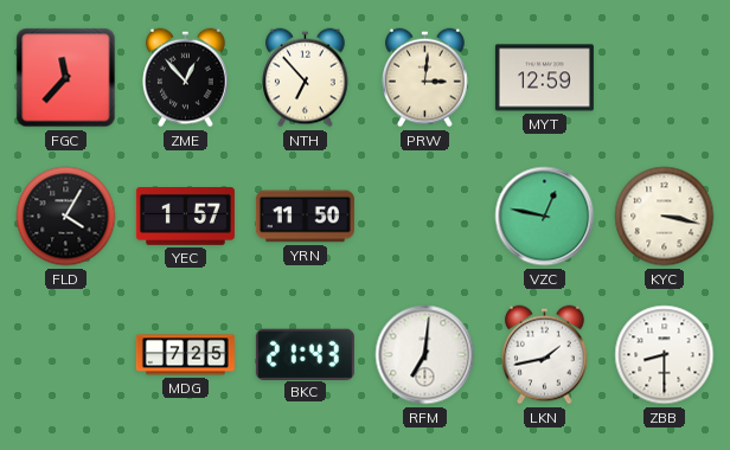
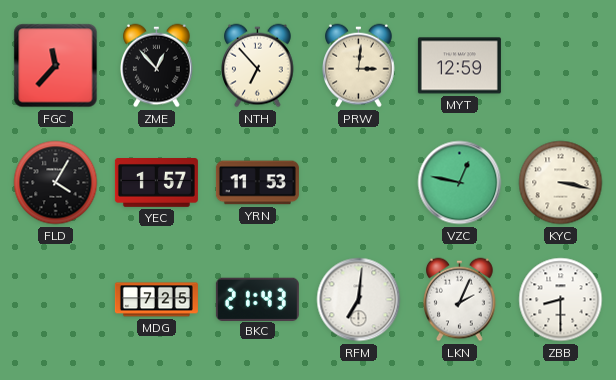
YRN: 11:50 -> 11:53 (257, 183)
LKN: 1:43 -> 2:04 (460, 300)
